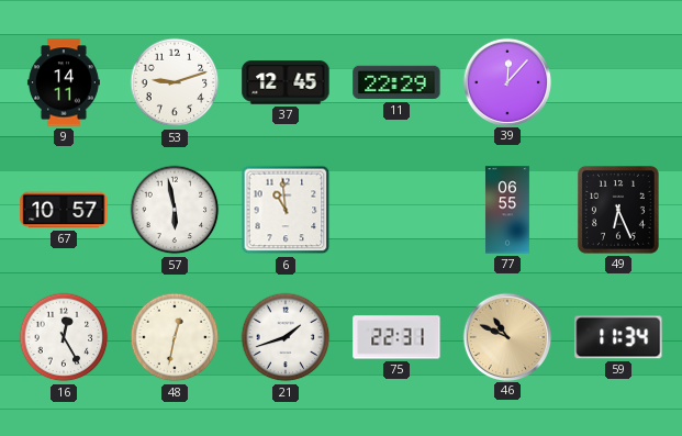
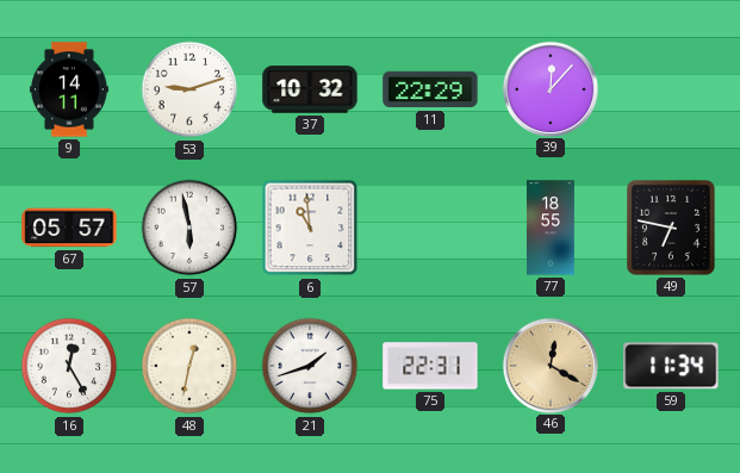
37: 12:45 -> 10:32 (310, 89)
67: 10:57 -> 05:57 (69, 228)
77: 06:55 -> 18:55 (551, 228)
49: 6:26 -> 6:47 (671, 229)
46: 10:49 -> 12:20 (549, 365)
